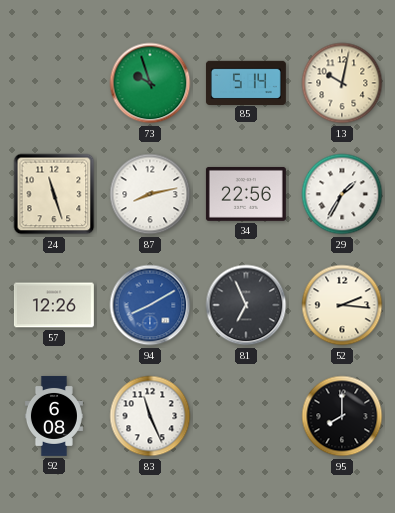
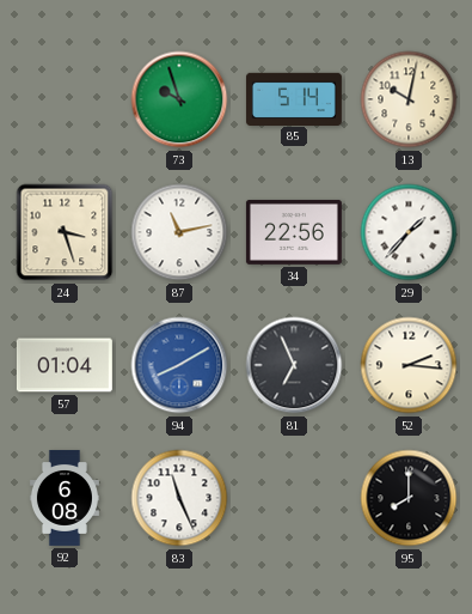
24: 11:27 -> 3:27 (65, 232)
87: 8:13 -> 11:13 (179, 232)
29: 1:35 -> 1:37 (409, 232)
57: 12:26 -> 01:04 (65, 365)
